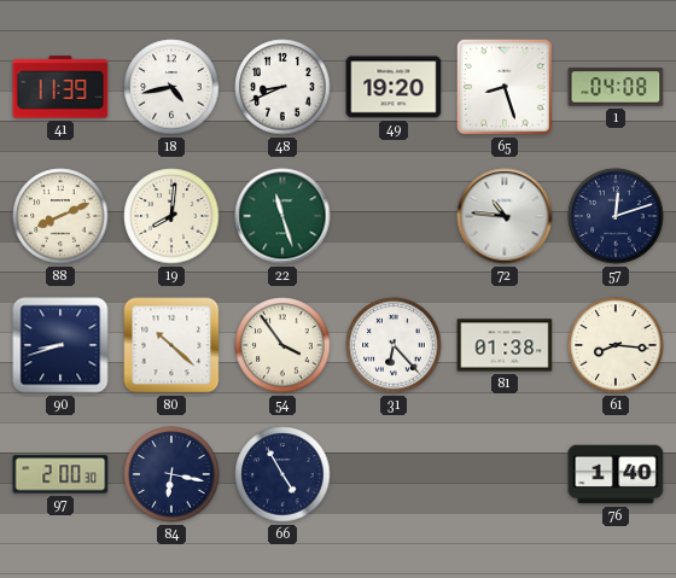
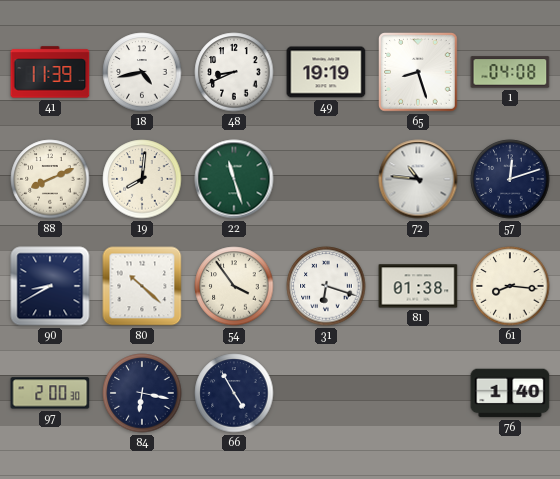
49: 19:20 -> 19:19 (326, 72)
90: 8:42 -> 8:40 (50, 286)
31: 6:23 -> 6:18 (326, 286)
